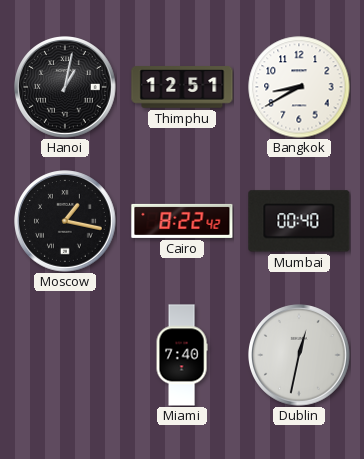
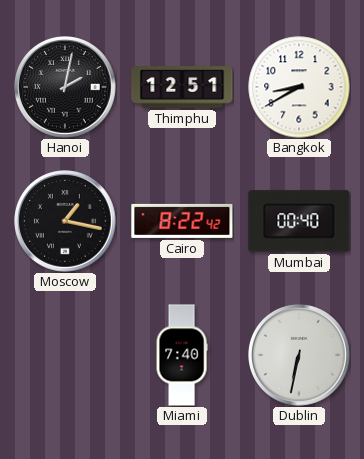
Hanoi: 1:02 -> 2:02 (65, 87)
Dublin: 12:32 -> 6:32 (299, 355)
